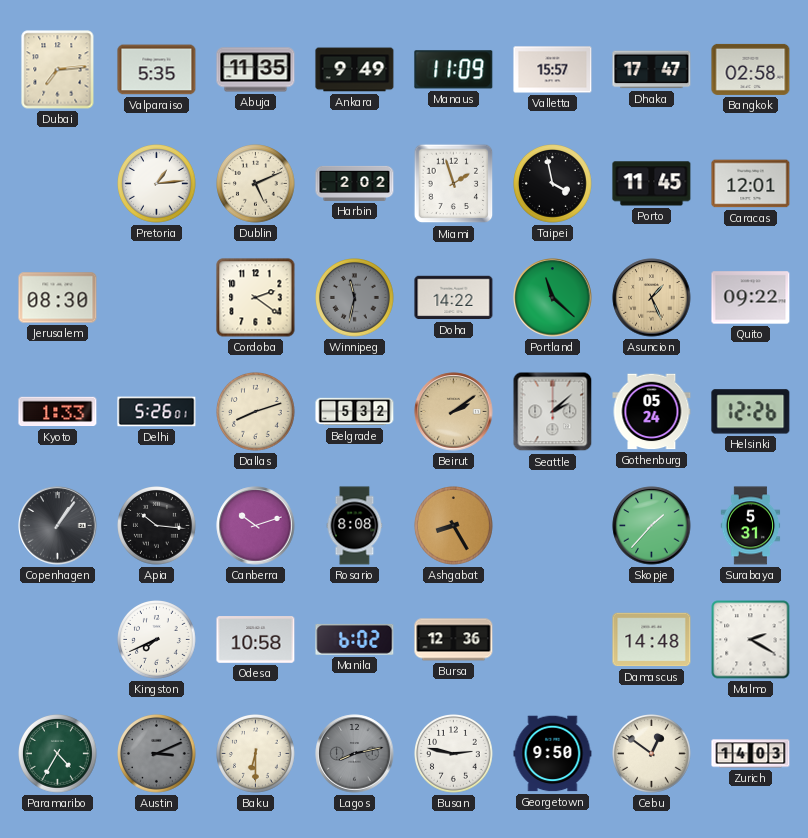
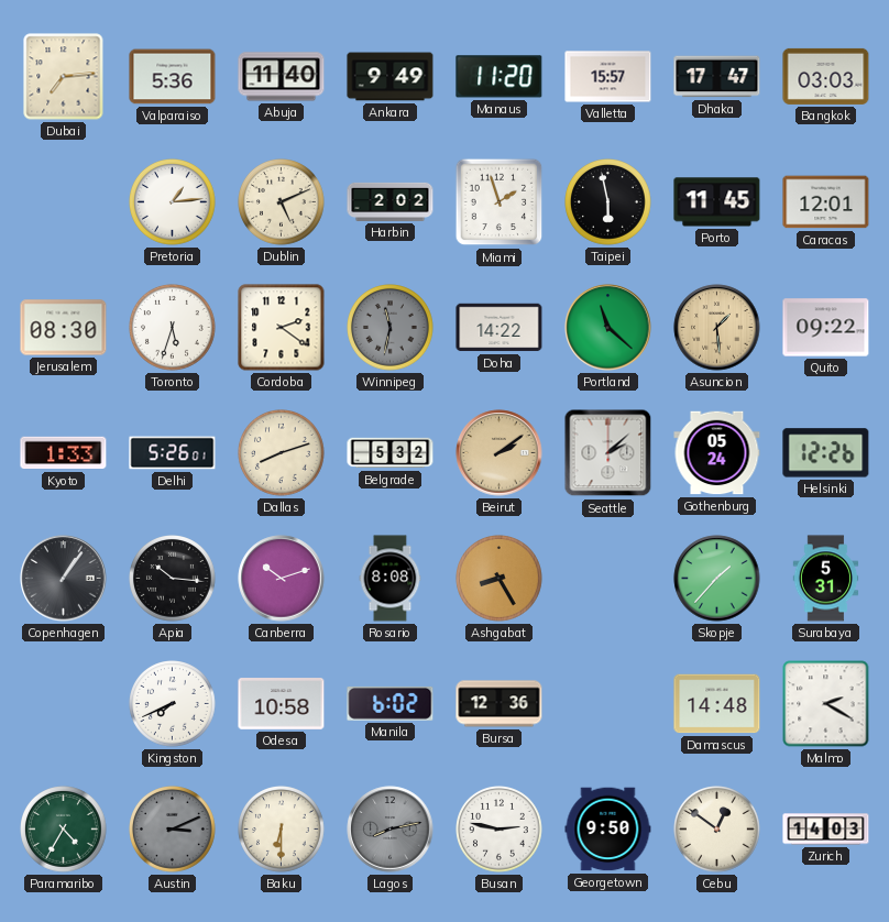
Valparaiso: 5:35 -> 5:36 (173, 77)
Abuja: 11:35 -> 11:40 (282, 77)
Manaus: 11:09 -> 11:20 (500, 77)
Bangkok: 02:58 -> 03:03 (826, 76)
Taipei: 3:58 -> 5:58 (608, 202)
Toronto: none -> 5:33 (173, 328)
Asuncion: 1:26 -> 1:29 (717, 328)
